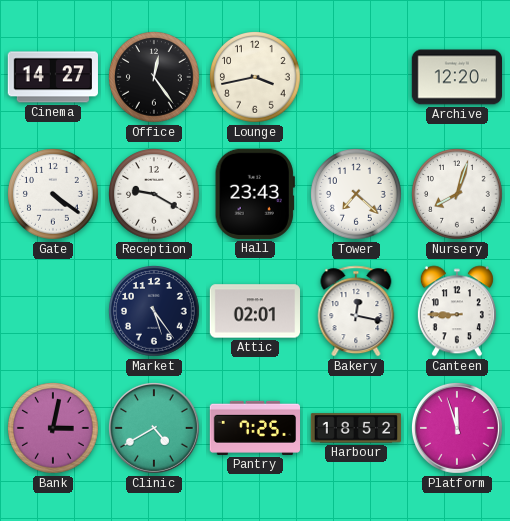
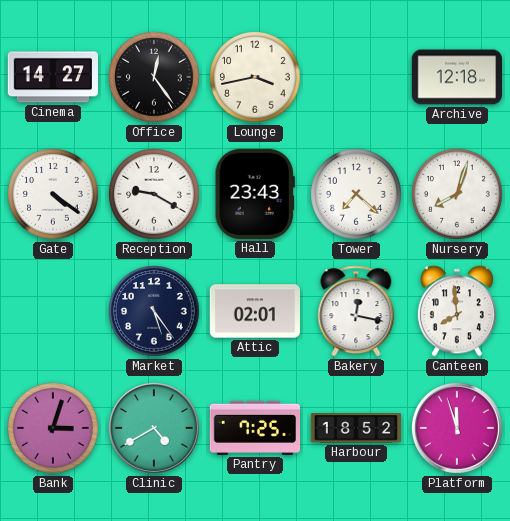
Archive: 12:20 -> 12:18 (456, 77)
Canteen: 8:45 -> 7:59 (457, 311)
Bank: 3:02 -> 3:03 (54, 429)
